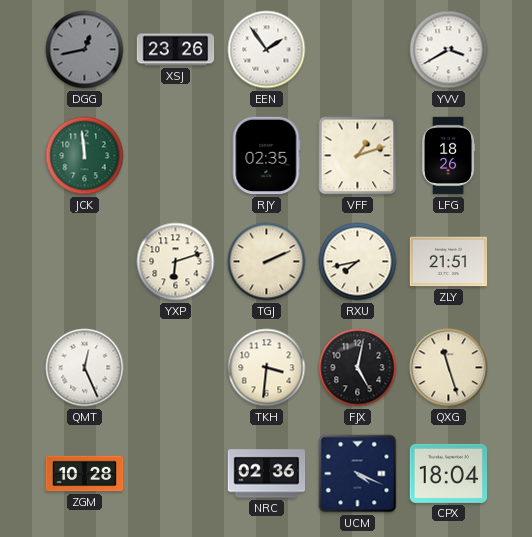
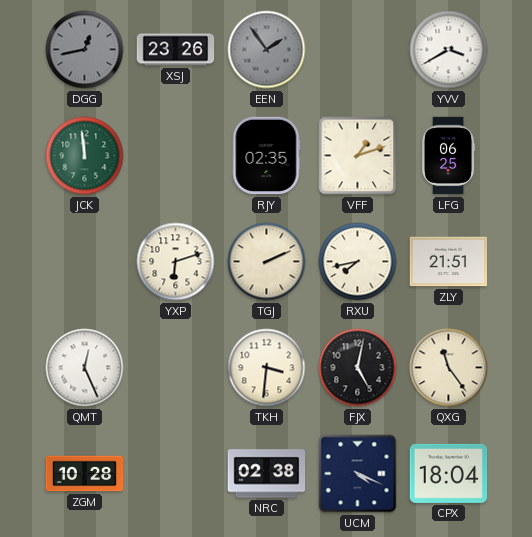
EEN dial: white -> grey (267, 50)
LFG: 18:26 -> 06:25 (448, 156)
QXG: 11:27 -> 11:24 (449, 368)
NRC: 02:36 -> 02:38 (267, 474)
